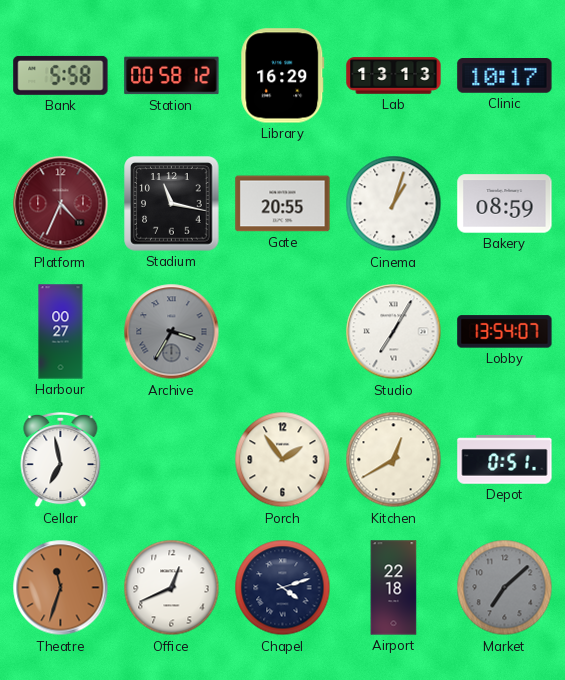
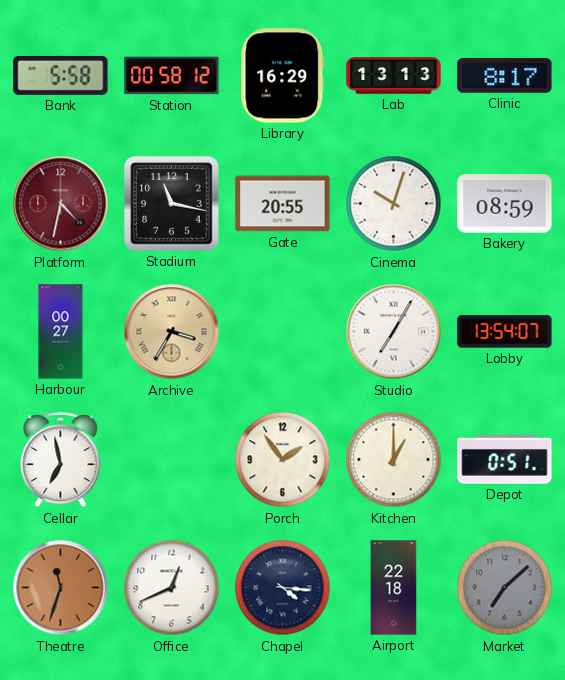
Clinic: 10:17 -> 8:17 (505, 76)
Platform: 4:34 -> 4:32 (61, 204)
Cinema: 1:03 -> 10:03 (394, 204)
Archive dial: grey -> champagne (172, 332)
Kitchen: 12:40 -> 1:00 (394, 460)
Chapel: 4:12 -> 4:16 (283, 588)
